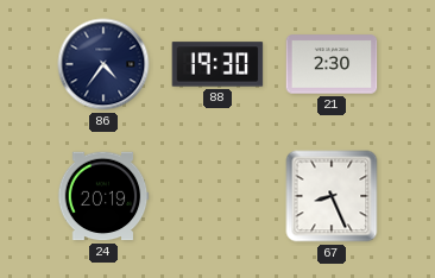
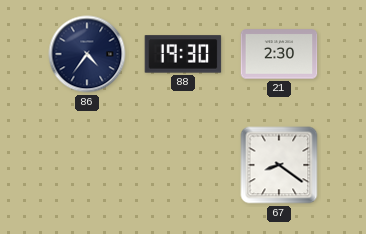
24: 20:19 -> none (103, 196)
67: 8:26 -> 8:21 (279, 165)
